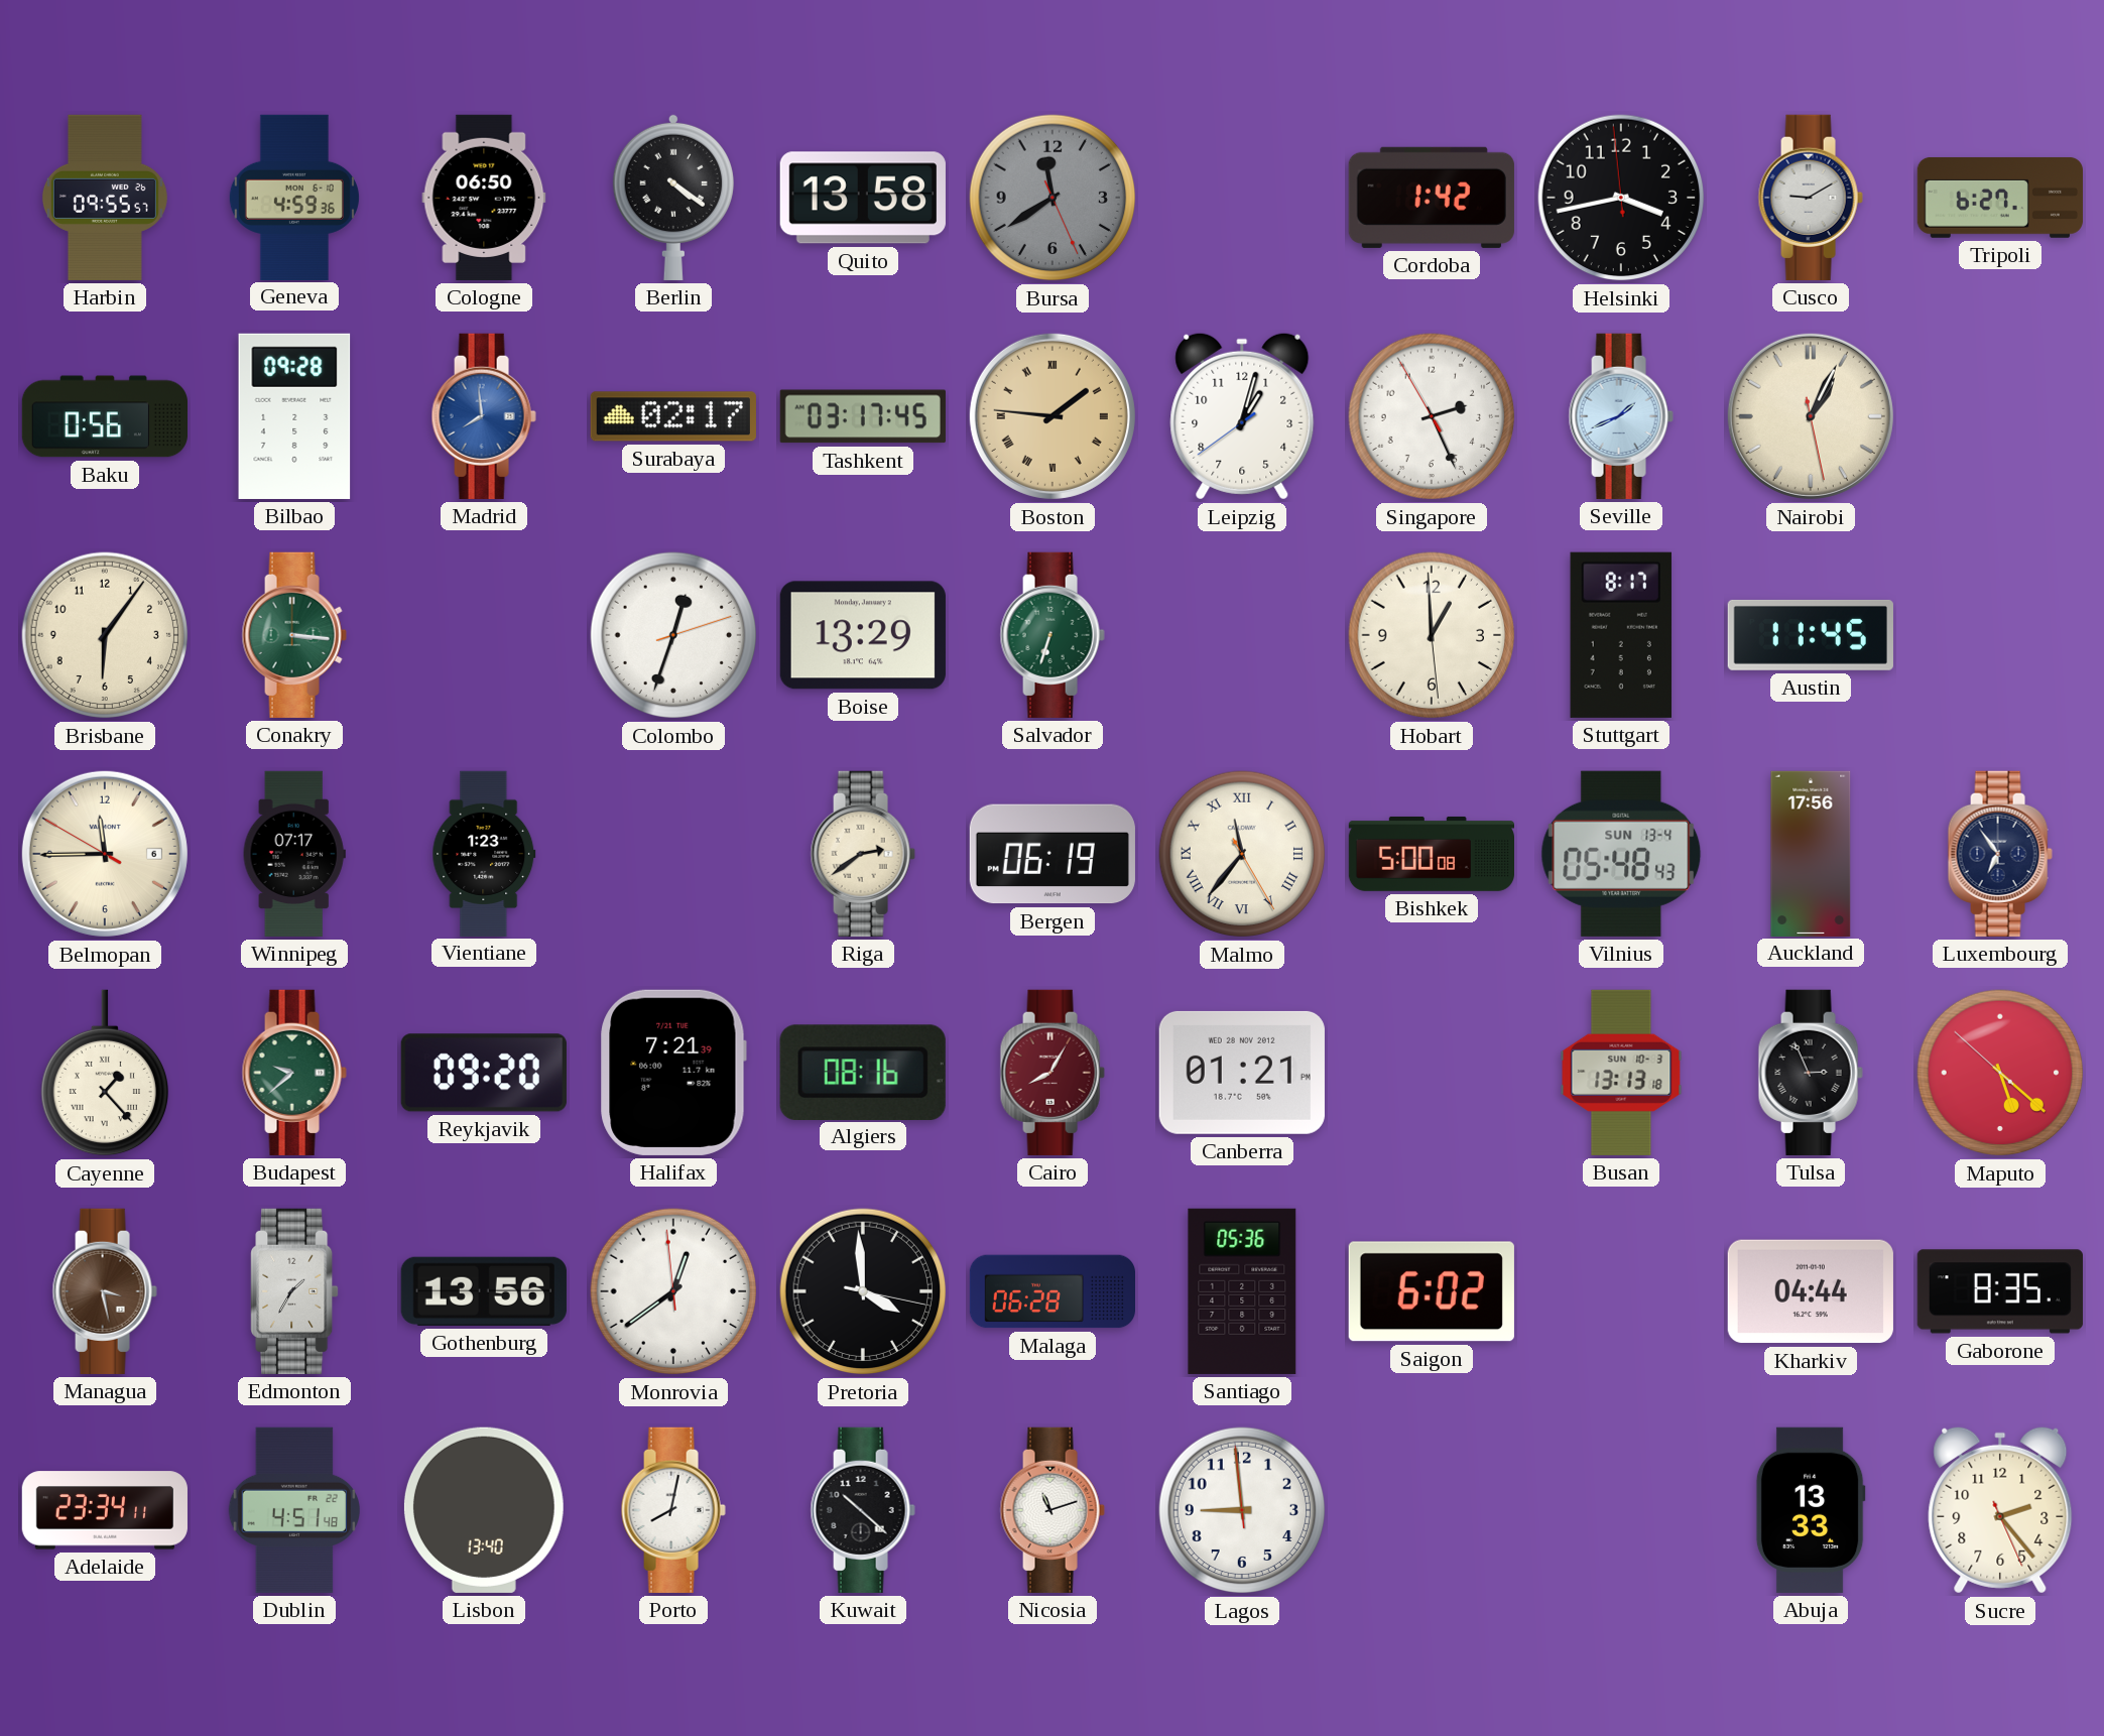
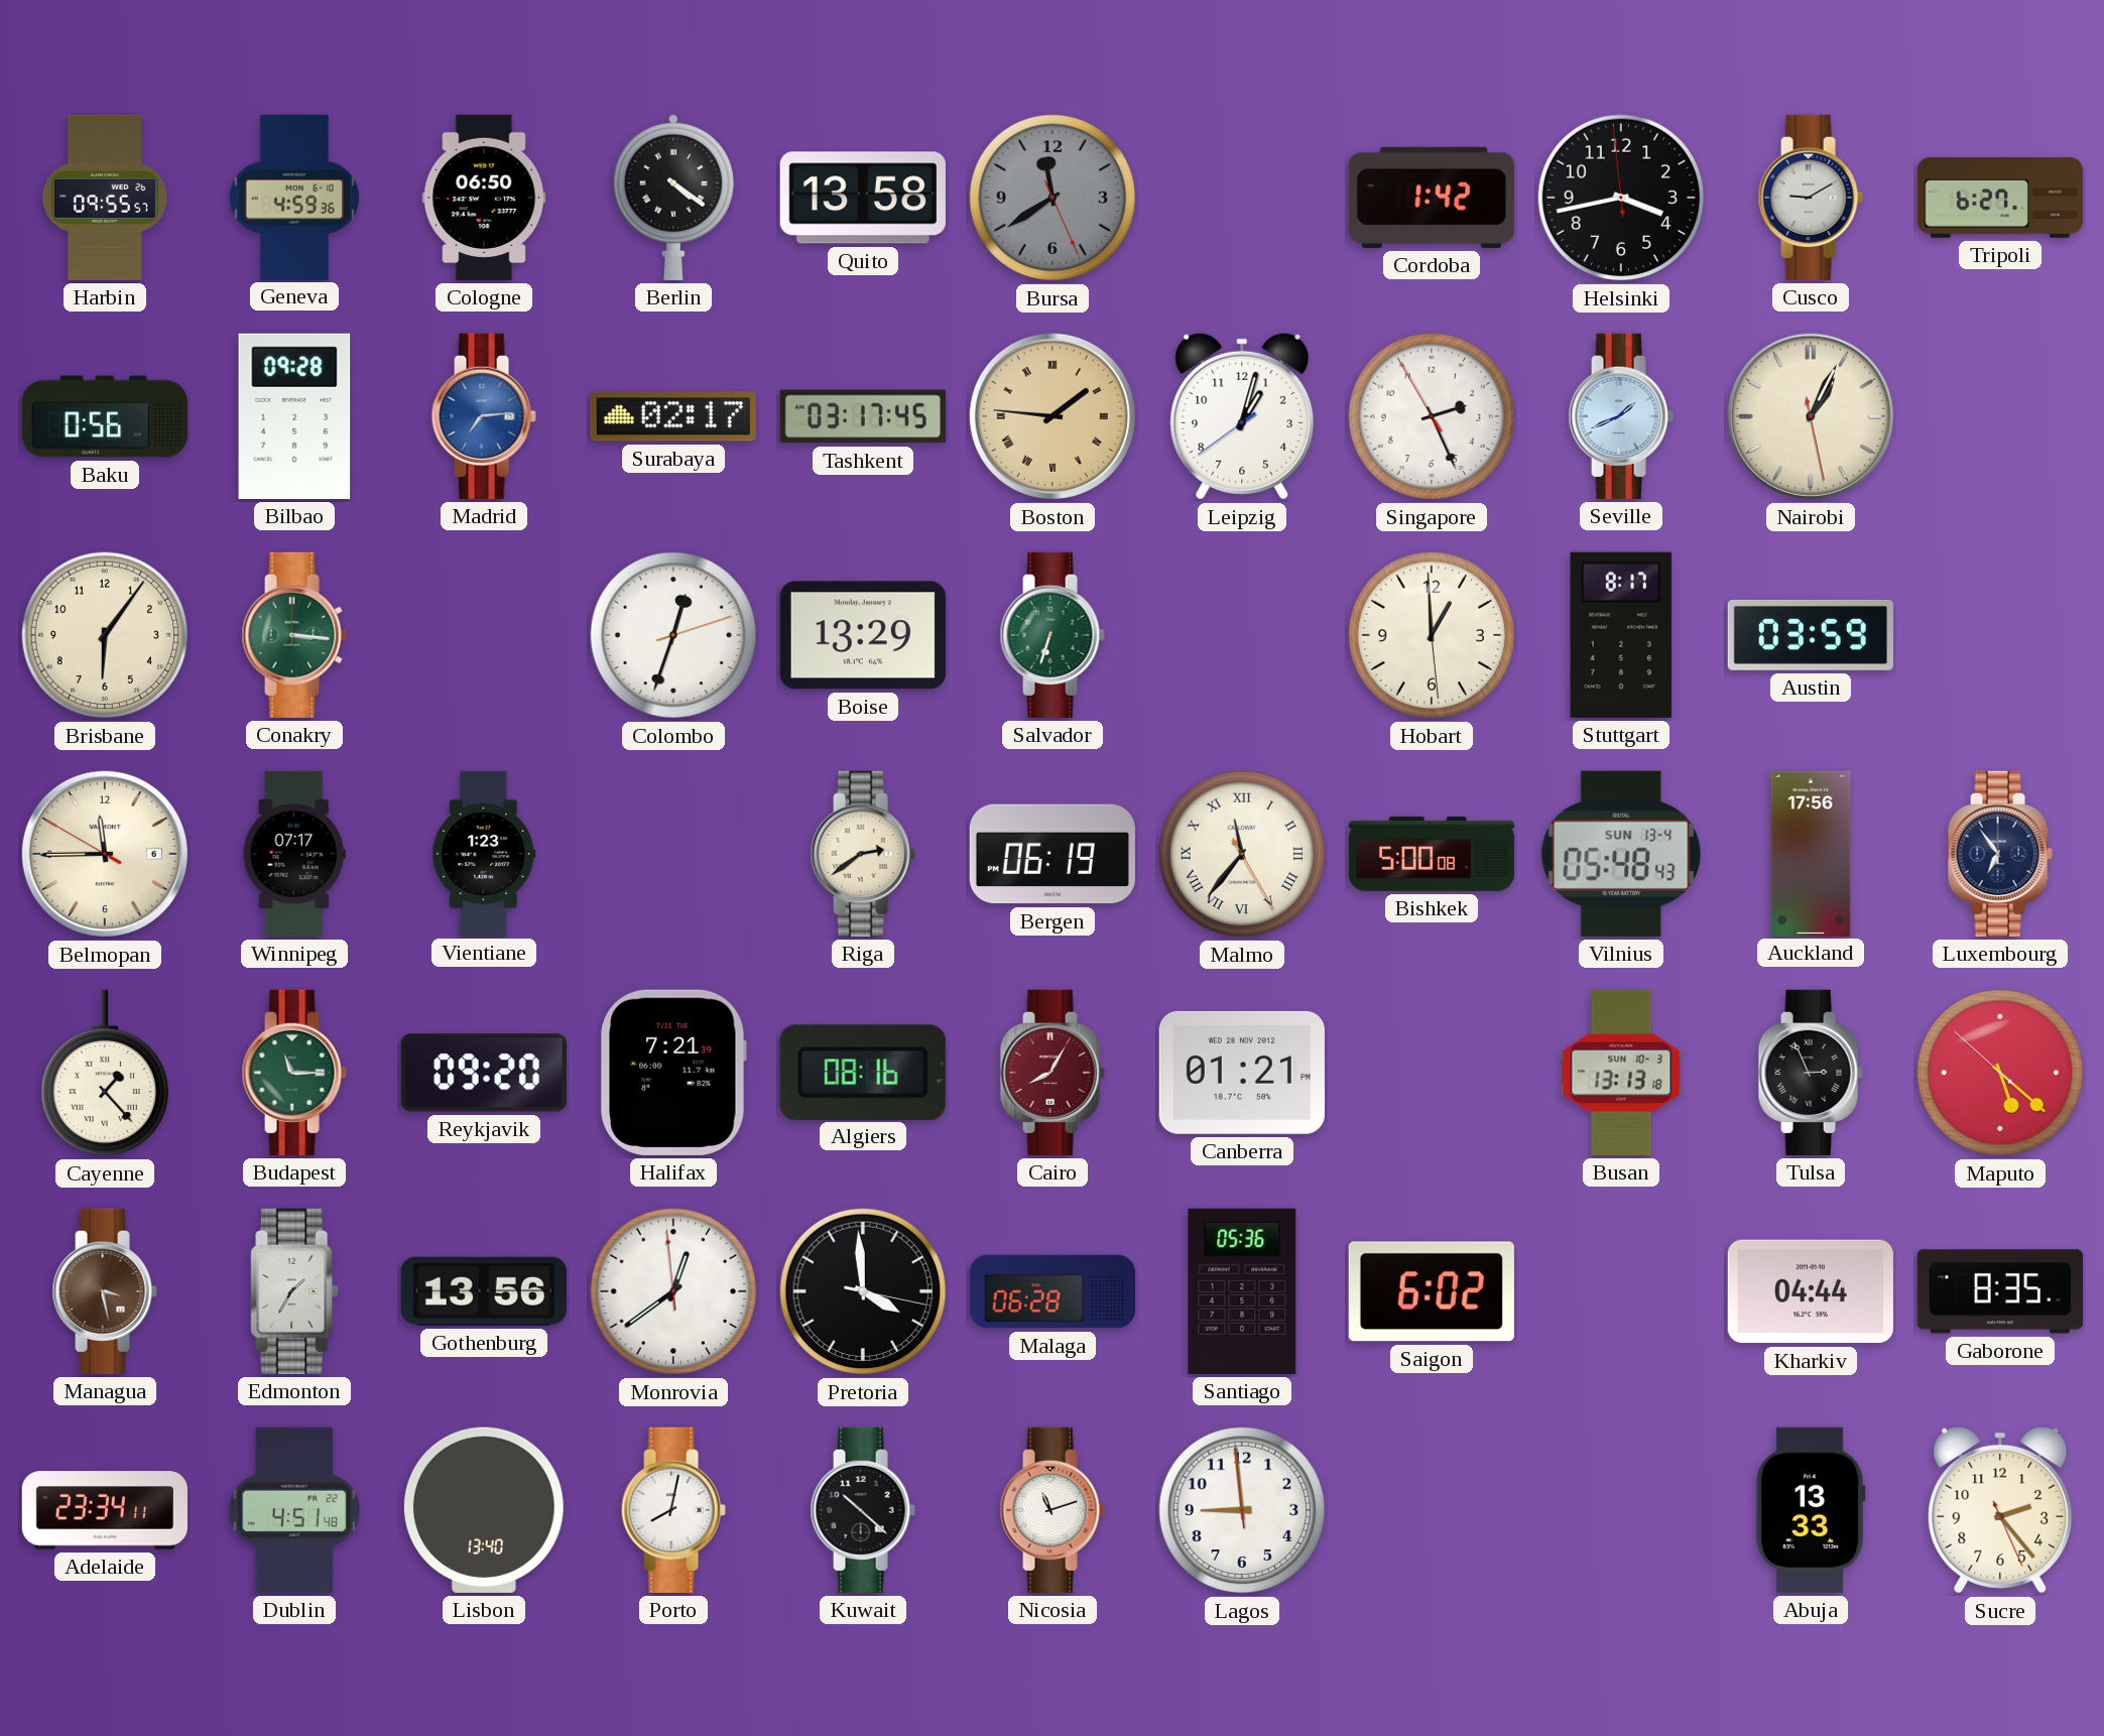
Madrid: 7:59 -> 7:14 (484, 416)
Austin: 11:45 -> 03:59 (1811, 635)
Budapest: 9:38 -> 11:15 (294, 1073)
